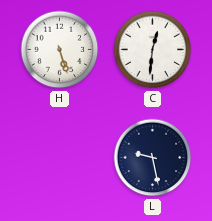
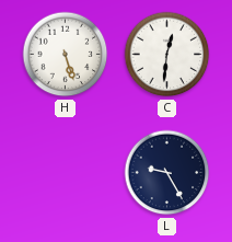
L: 9:28 -> 9:25 (167, 173)
